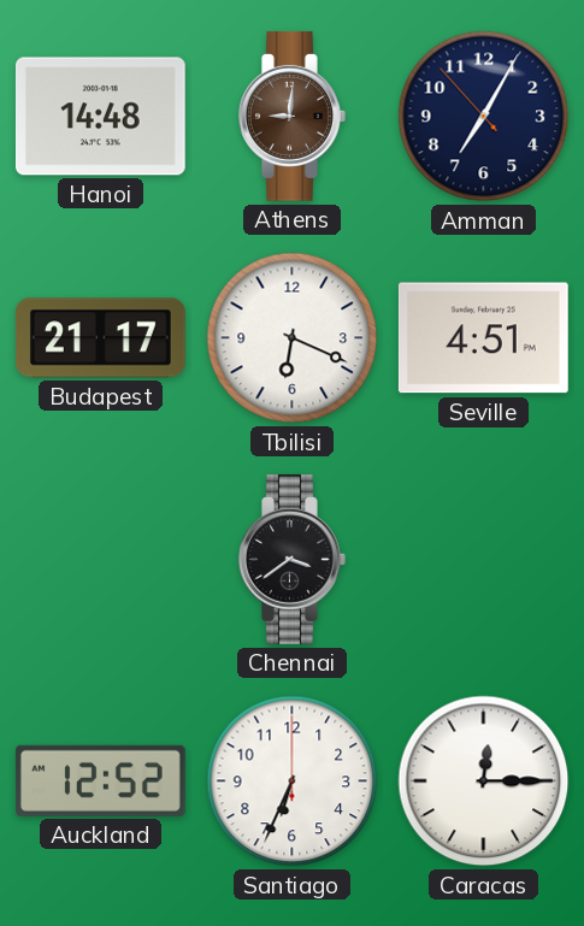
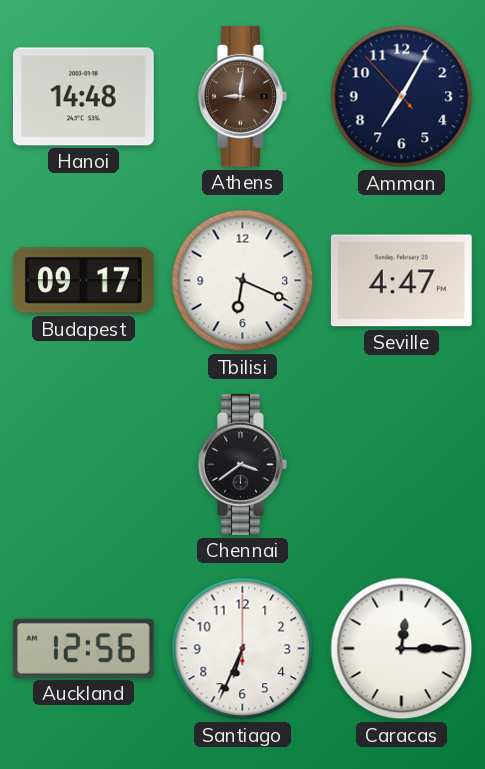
Budapest: 21:17 -> 09:17 (83, 281)
Seville: 4:51 -> 4:47 (401, 281)
Auckland: 12:52 -> 12:56 (83, 648)
